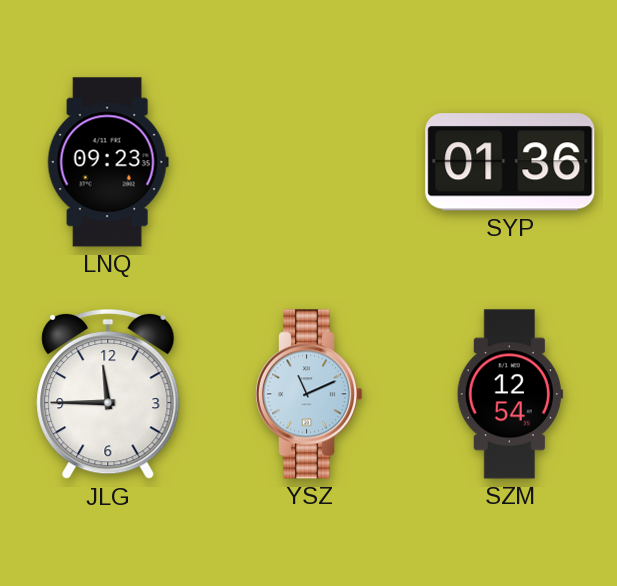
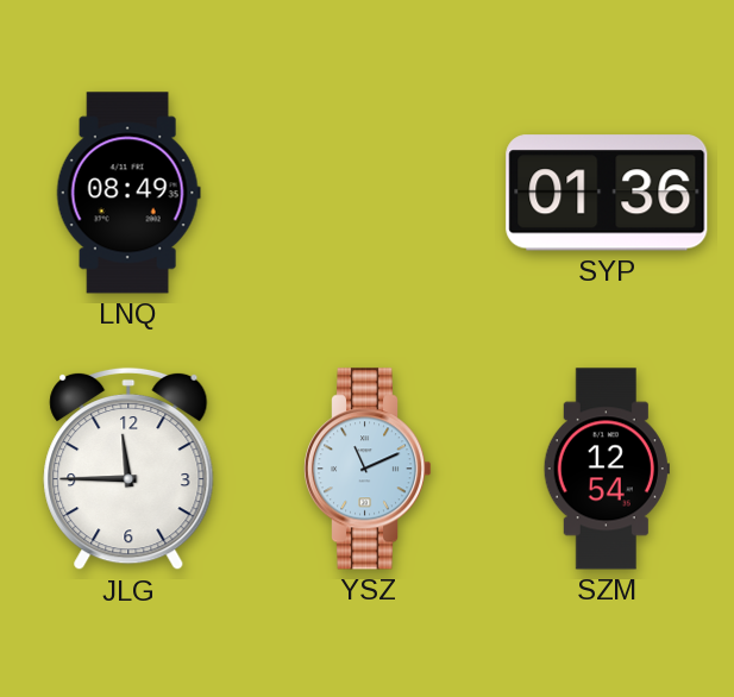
LNQ: 09:23 -> 08:49 (128, 193)
